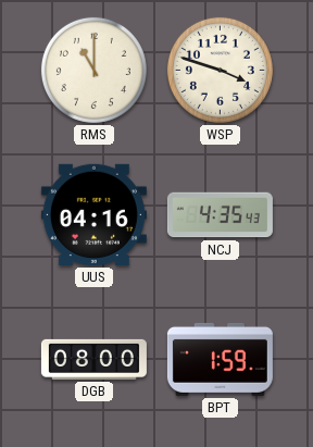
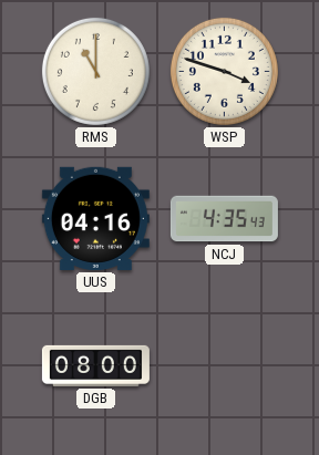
BPT: 1:59 -> none (220, 359)
